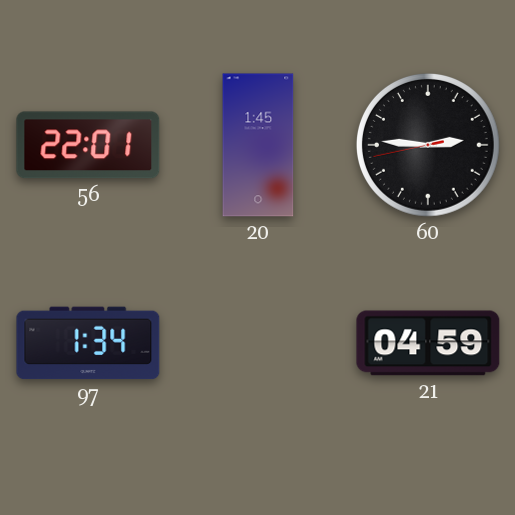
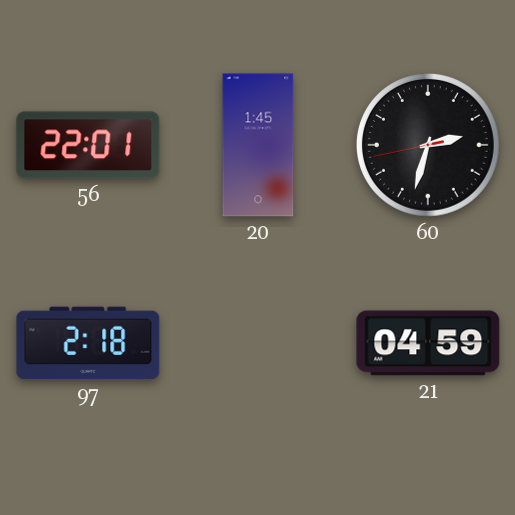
60: 2:45 -> 2:32 (428, 145)
97: 1:34 -> 2:18 (88, 343)
